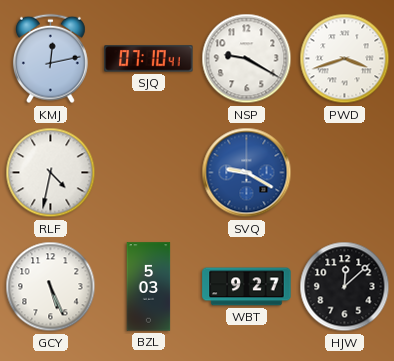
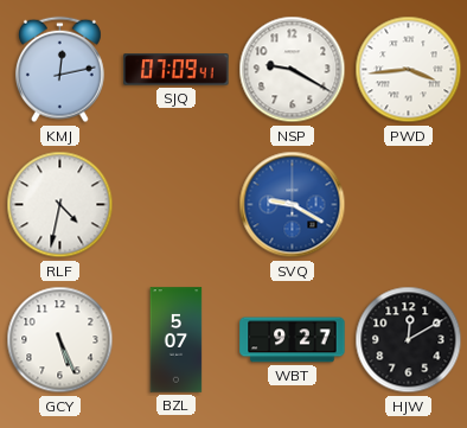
SJQ: 07:10 -> 07:09 (177, 70)
PWD: 3:42 -> 3:44 (409, 70)
BZL: 5:03 -> 5:07 (177, 340)
HJW: 12:08 -> 12:10 (409, 340)
